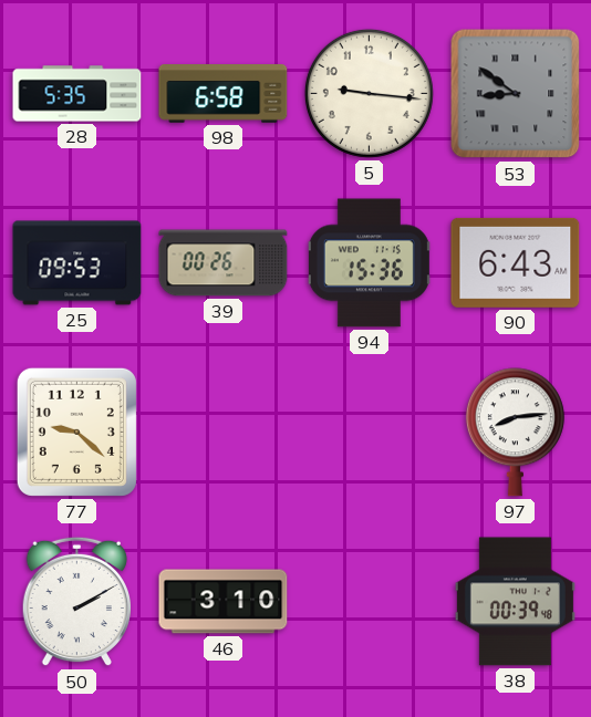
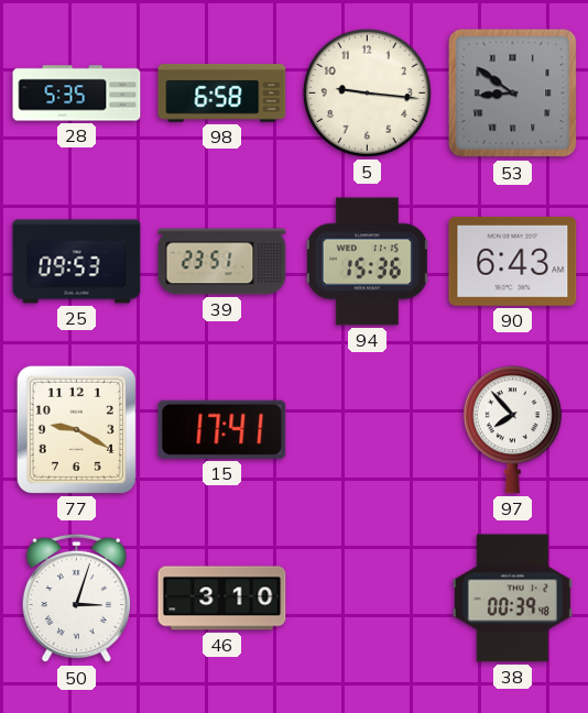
39: 00:26 -> 23:51 (222, 262)
77: 9:22 -> 9:20 (76, 429)
15: none -> 17:41 (222, 429)
97: 8:14 -> 7:53 (512, 430)
50: 2:10 -> 3:03 (76, 599)
